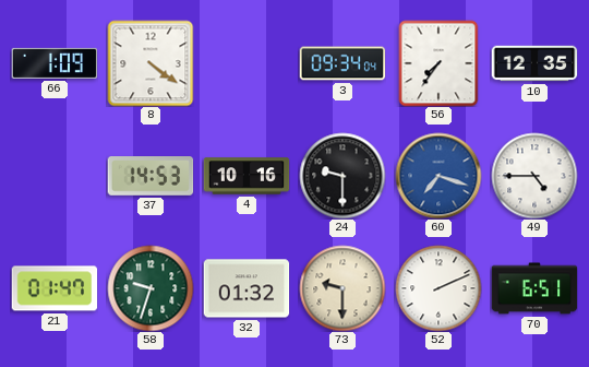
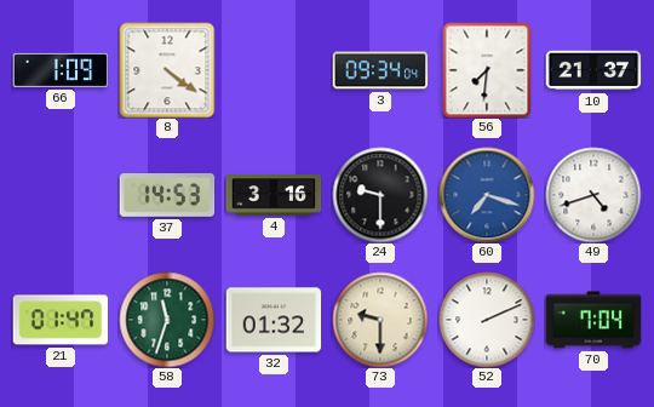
56: 7:36 -> 7:31 (487, 70)
10: 12:35 -> 21:37 (593, 70)
4: 10:16 -> 3:16 (274, 195)
49: 4:45 -> 4:42 (593, 195)
58: 9:33 -> 11:33 (167, 320)
70: 6:51 -> 7:04 (593, 320)
